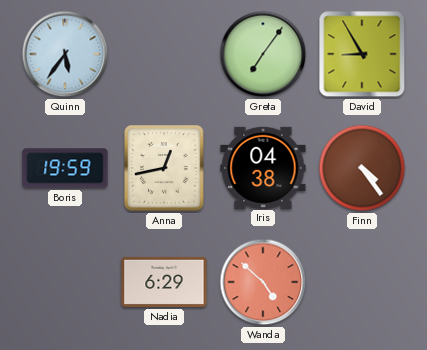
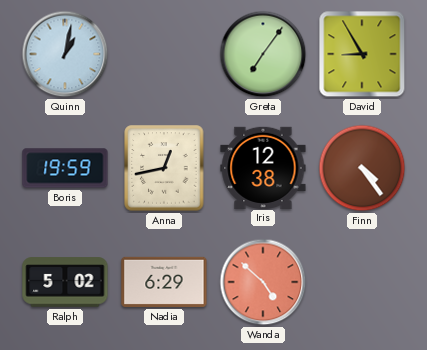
Quinn: 5:36 -> 1:02 (65, 54)
Iris: 04:38 -> 12:38 (263, 167)
Ralph: none -> 5:02 (65, 282)
